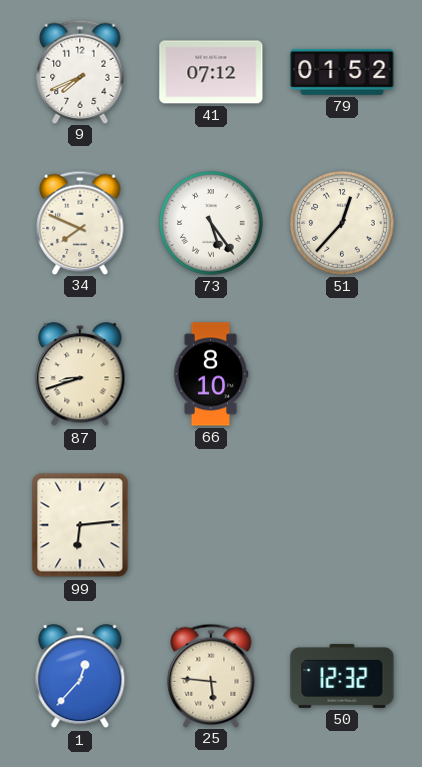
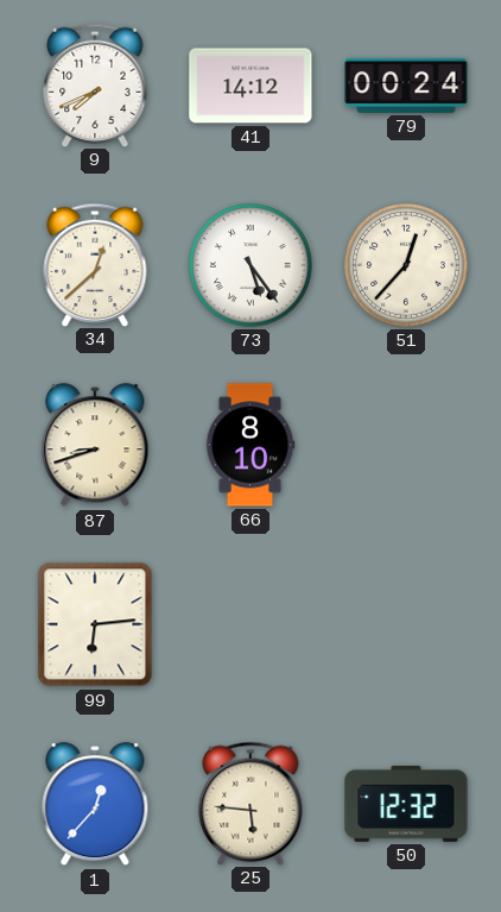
41: 07:12 -> 14:12 (251, 86)
79: 01:52 -> 00:24 (406, 86)
34: 7:49 -> 12:38 (95, 264)
